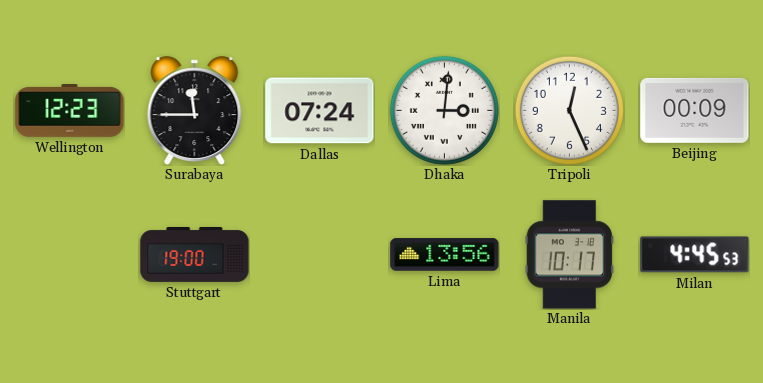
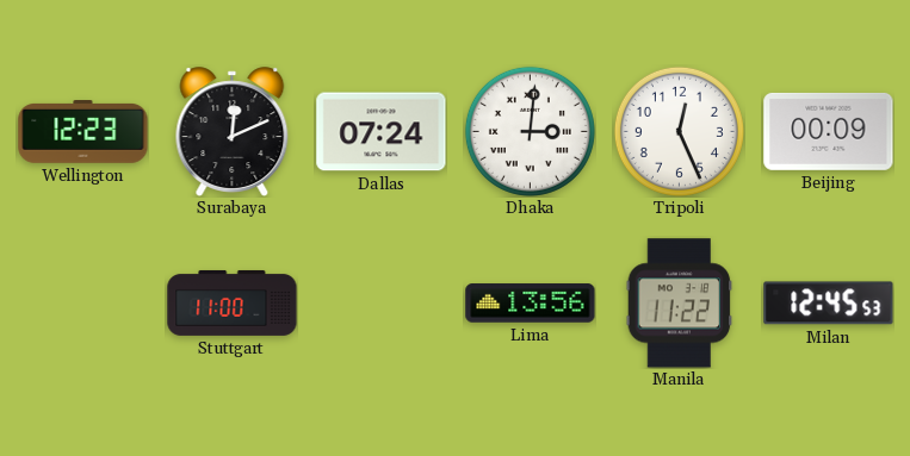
Surabaya: 11:45 -> 12:11 (233, 131)
Stuttgart: 19:00 -> 11:00 (233, 302)
Manila: 10:17 -> 11:22 (680, 304)
Milan: 4:45 -> 12:45 (829, 304)
